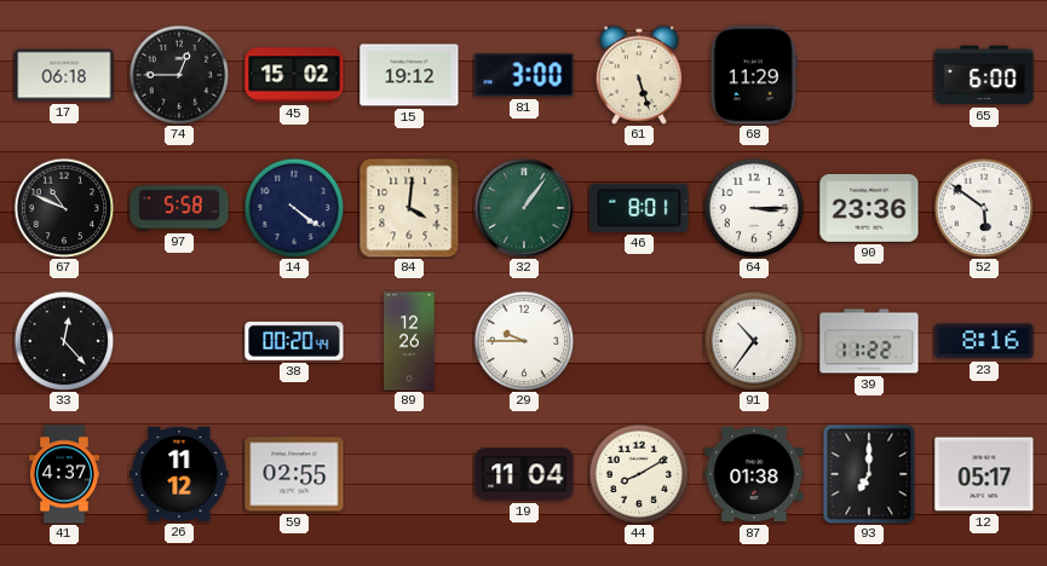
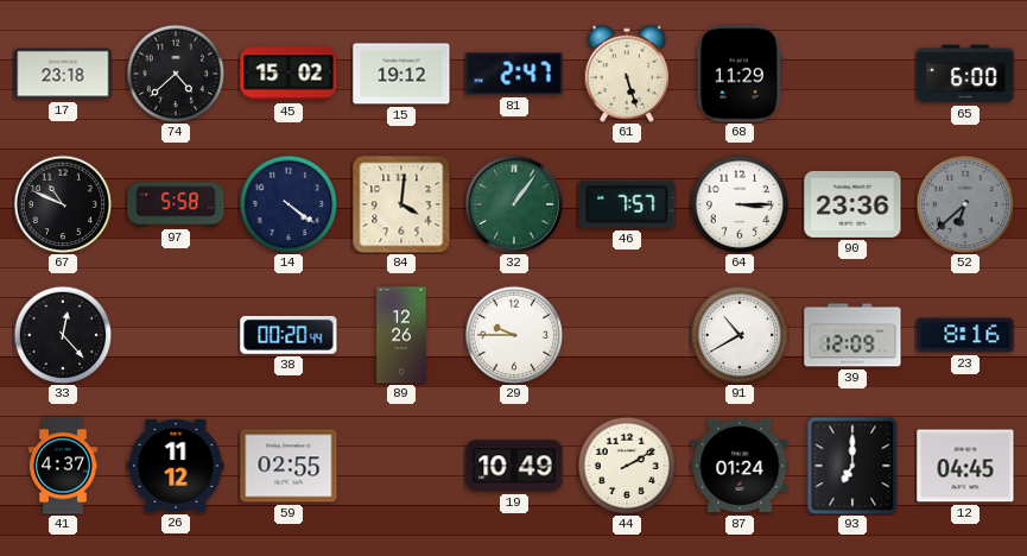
17: 06:18 -> 23:18 (63, 74)
74: 12:45 -> 4:38 (176, 74)
81: 3:00 -> 2:47 (514, 74)
46: 8:01 -> 7:57 (627, 204)
52: 5:51 -> 6:38 (965, 204)
52 dial: white -> grey (965, 204)
91: 10:36 -> 10:40 (740, 335)
39: 11:22 -> 12:09 (852, 335)
19: 11:04 -> 10:49 (514, 466)
44: 8:10 -> 2:10 (627, 466)
87: 01:38 -> 01:24 (740, 466)
12: 05:17 -> 04:45 (965, 466)
